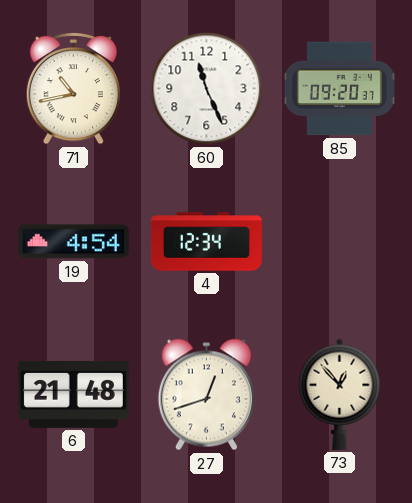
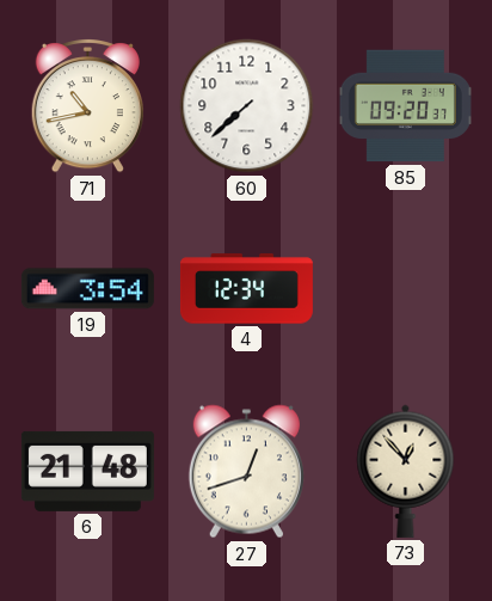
60: 11:26 -> 7:38 (247, 106)
19: 4:54 -> 3:54 (87, 289)
